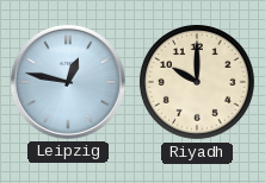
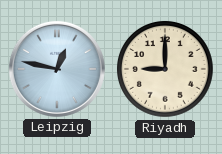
Riyadh: 10:00 -> 9:00 (166, 70)
